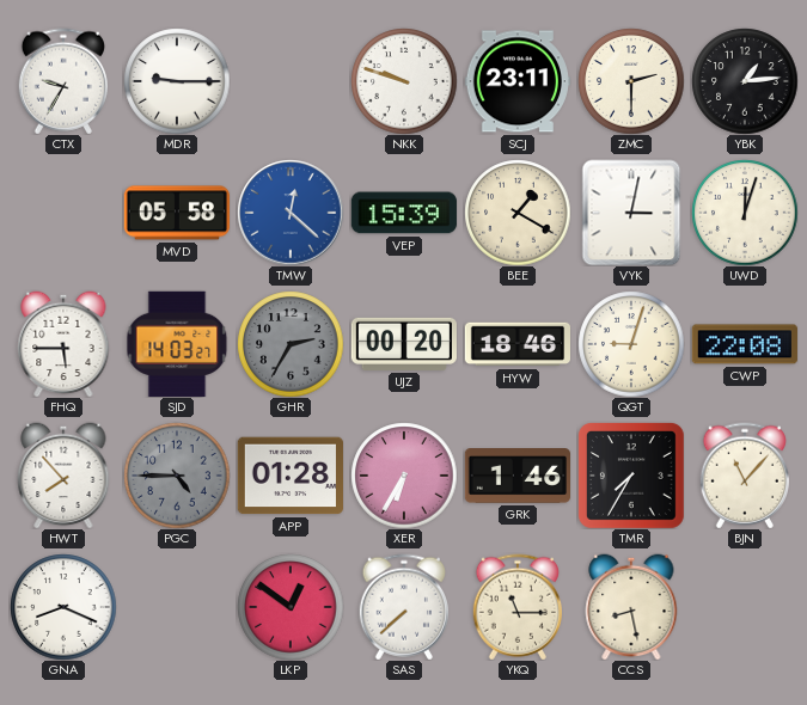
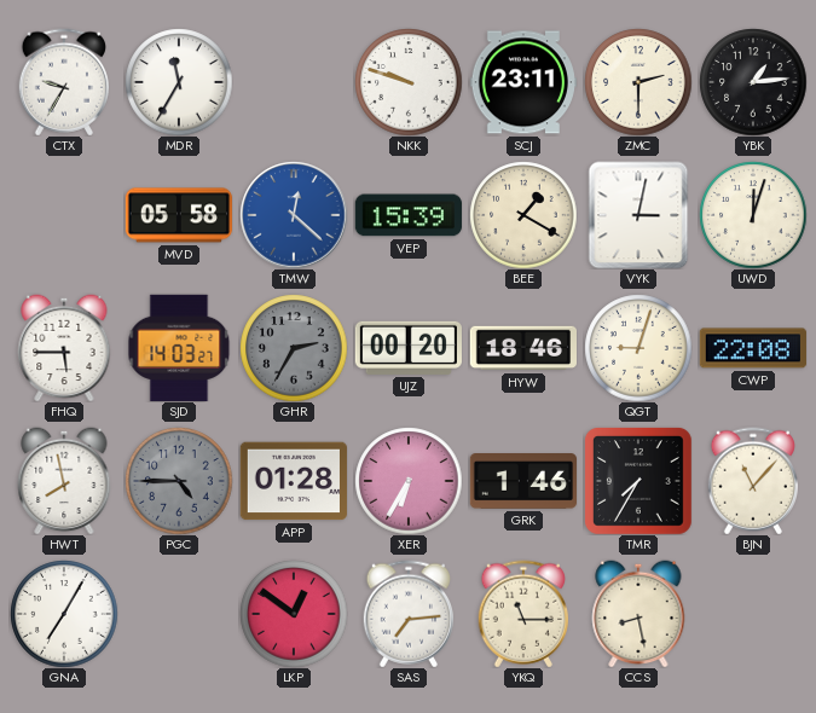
MDR: 9:15 -> 11:35 (179, 82)
HWT: 7:53 -> 7:58 (64, 481)
GNA: 8:19 -> 7:05 (64, 614)
SAS: 7:38 -> 7:14 (407, 614)
